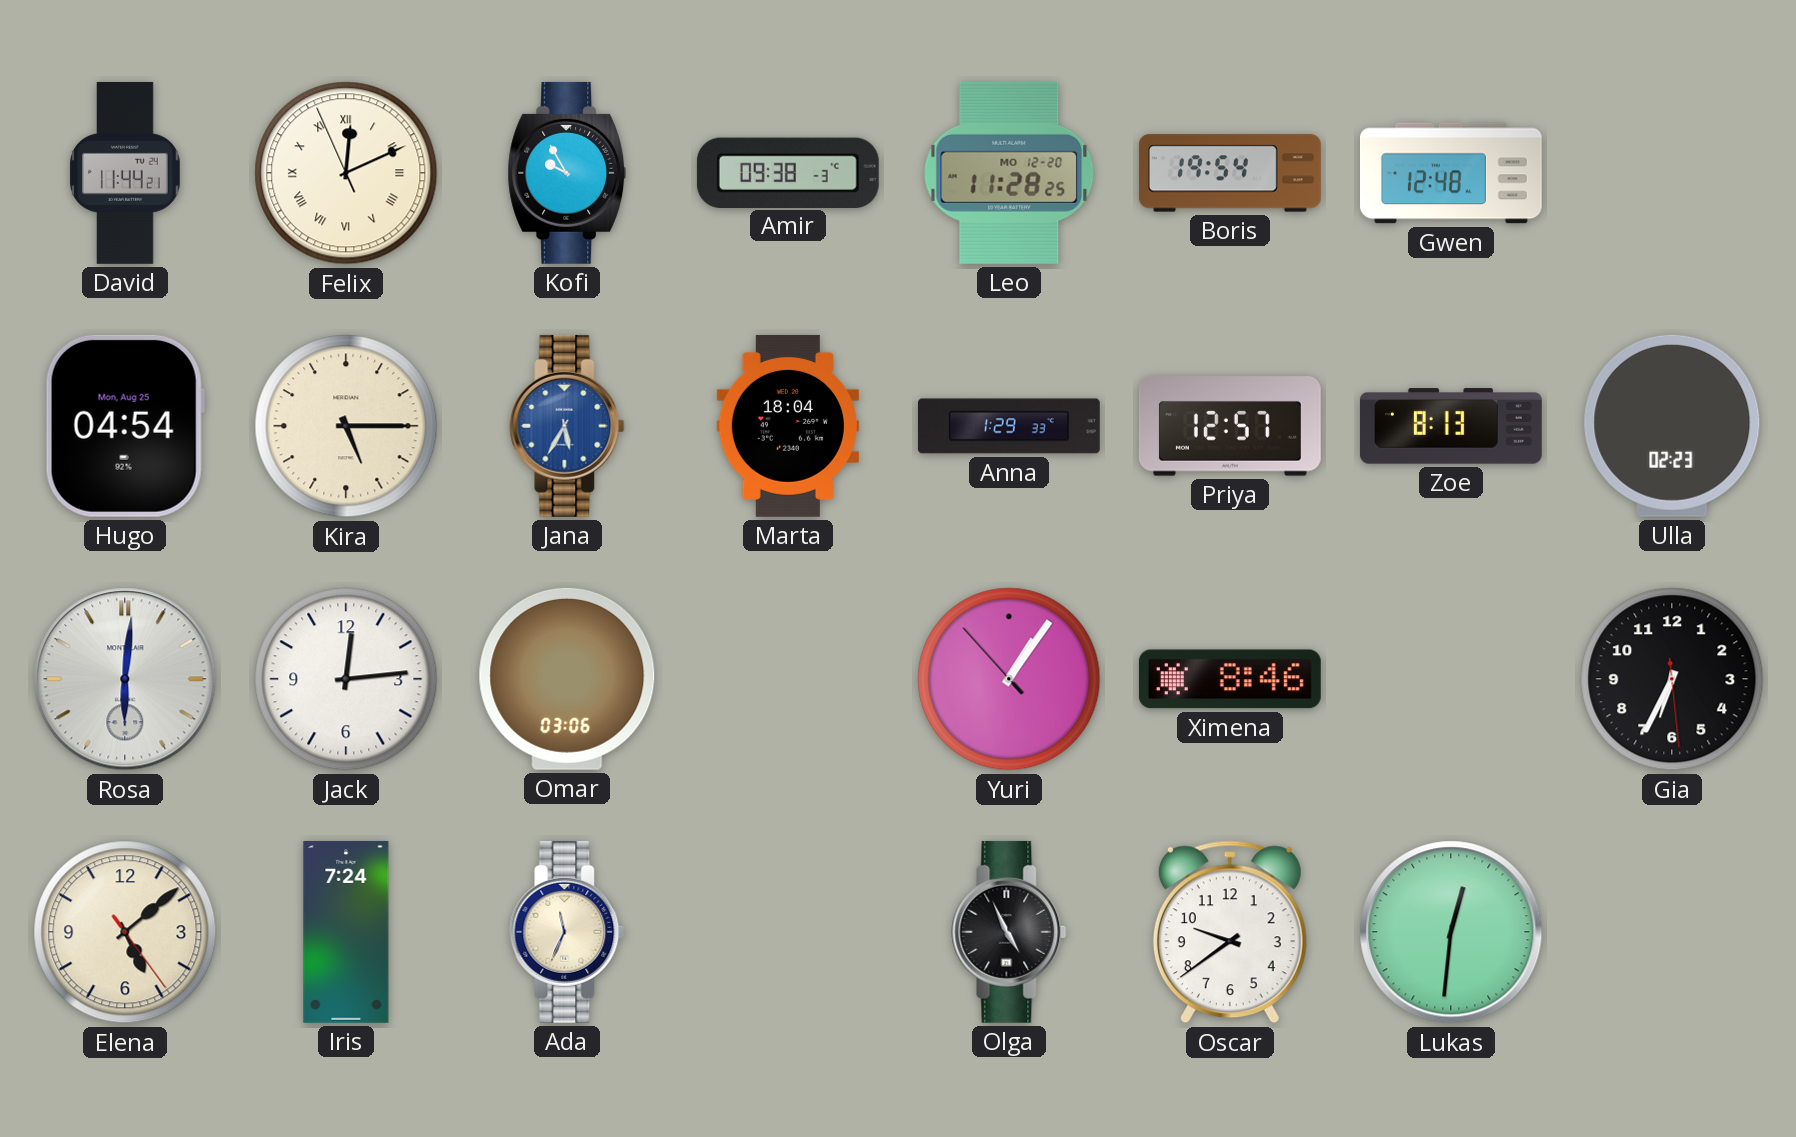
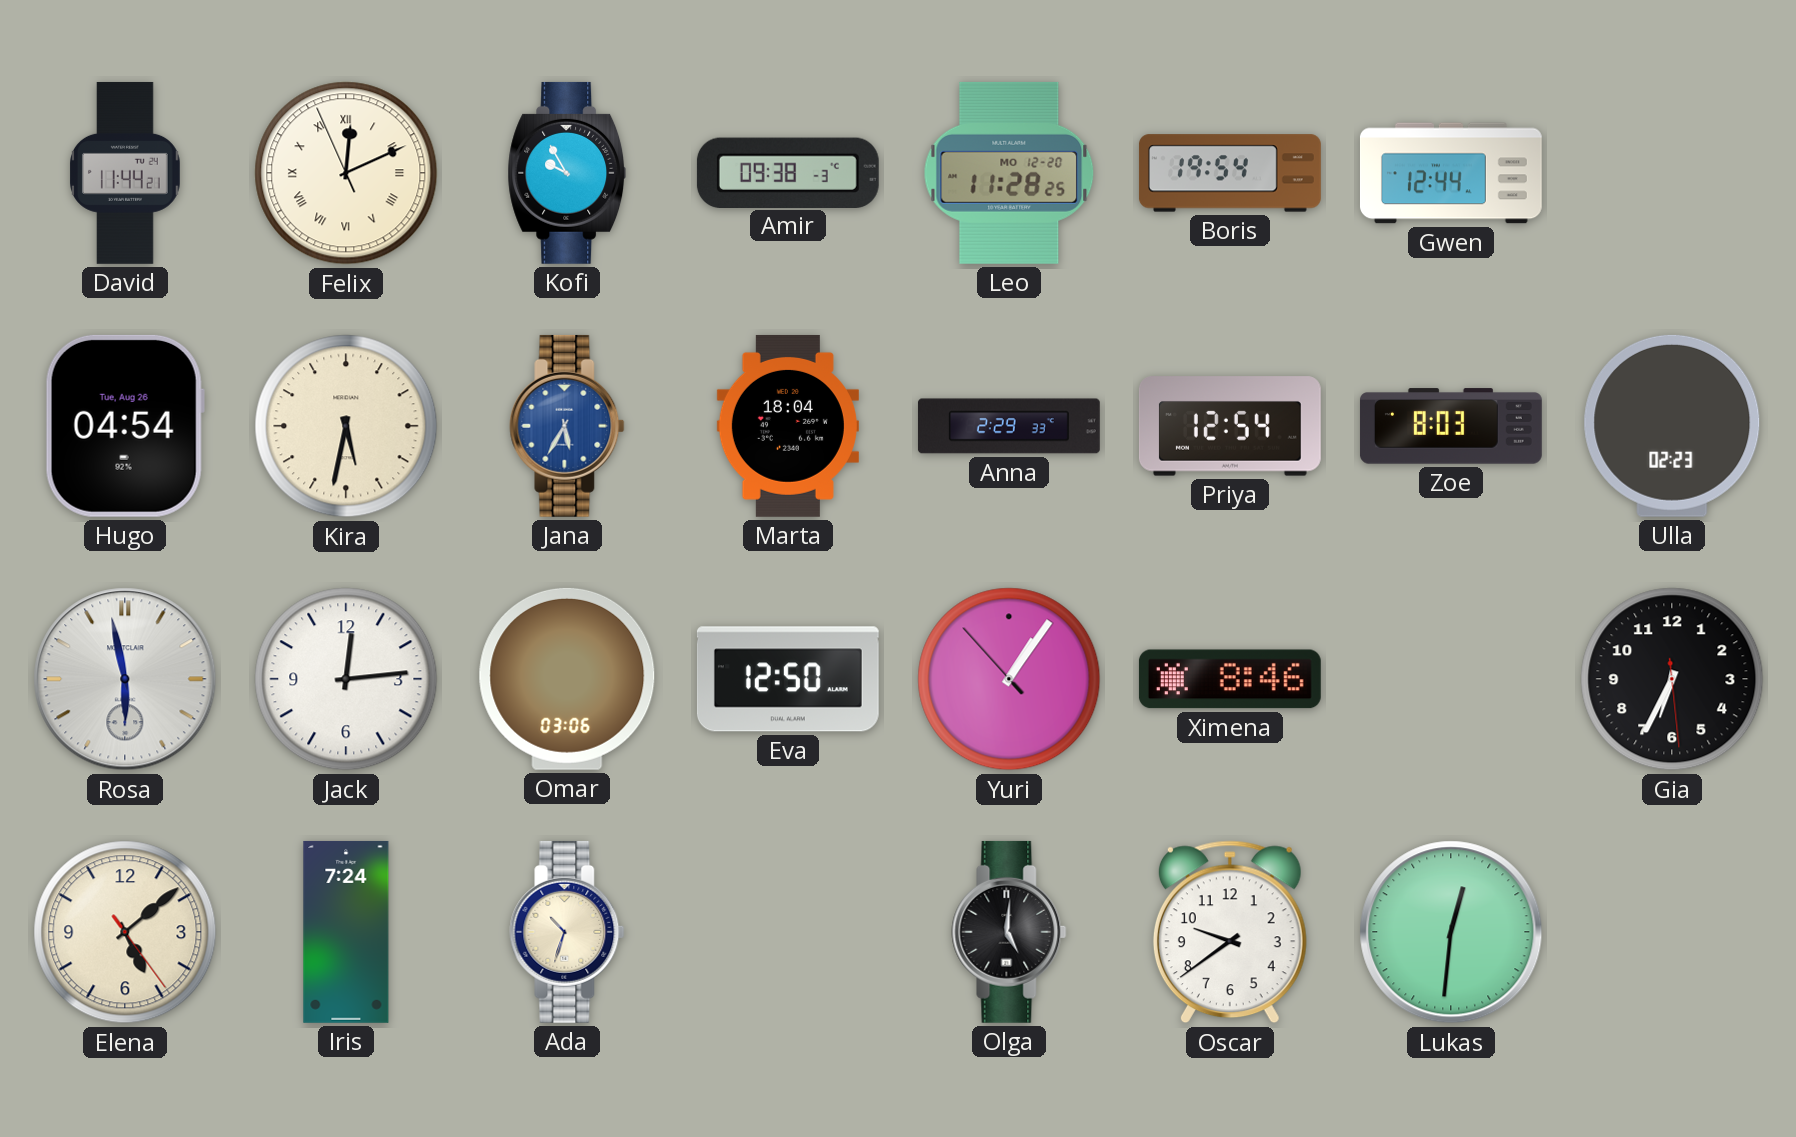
Gwen: 12:48 -> 12:44 (1451, 173)
Hugo date: Mon, Aug 25 -> Tue, Aug 26 (125, 426)
Kira: 5:15 -> 5:32 (346, 426)
Anna: 1:29 -> 2:29 (1009, 426)
Priya: 12:57 -> 12:54 (1230, 426)
Zoe: 8:13 -> 8:03 (1451, 426)
Rosa: 6:01 -> 5:58 (125, 679)
Eva: none -> 12:50 (788, 679)
Ada: 11:34 -> 10:33 (567, 932)
Olga: 4:56 -> 5:01 (1009, 932)
